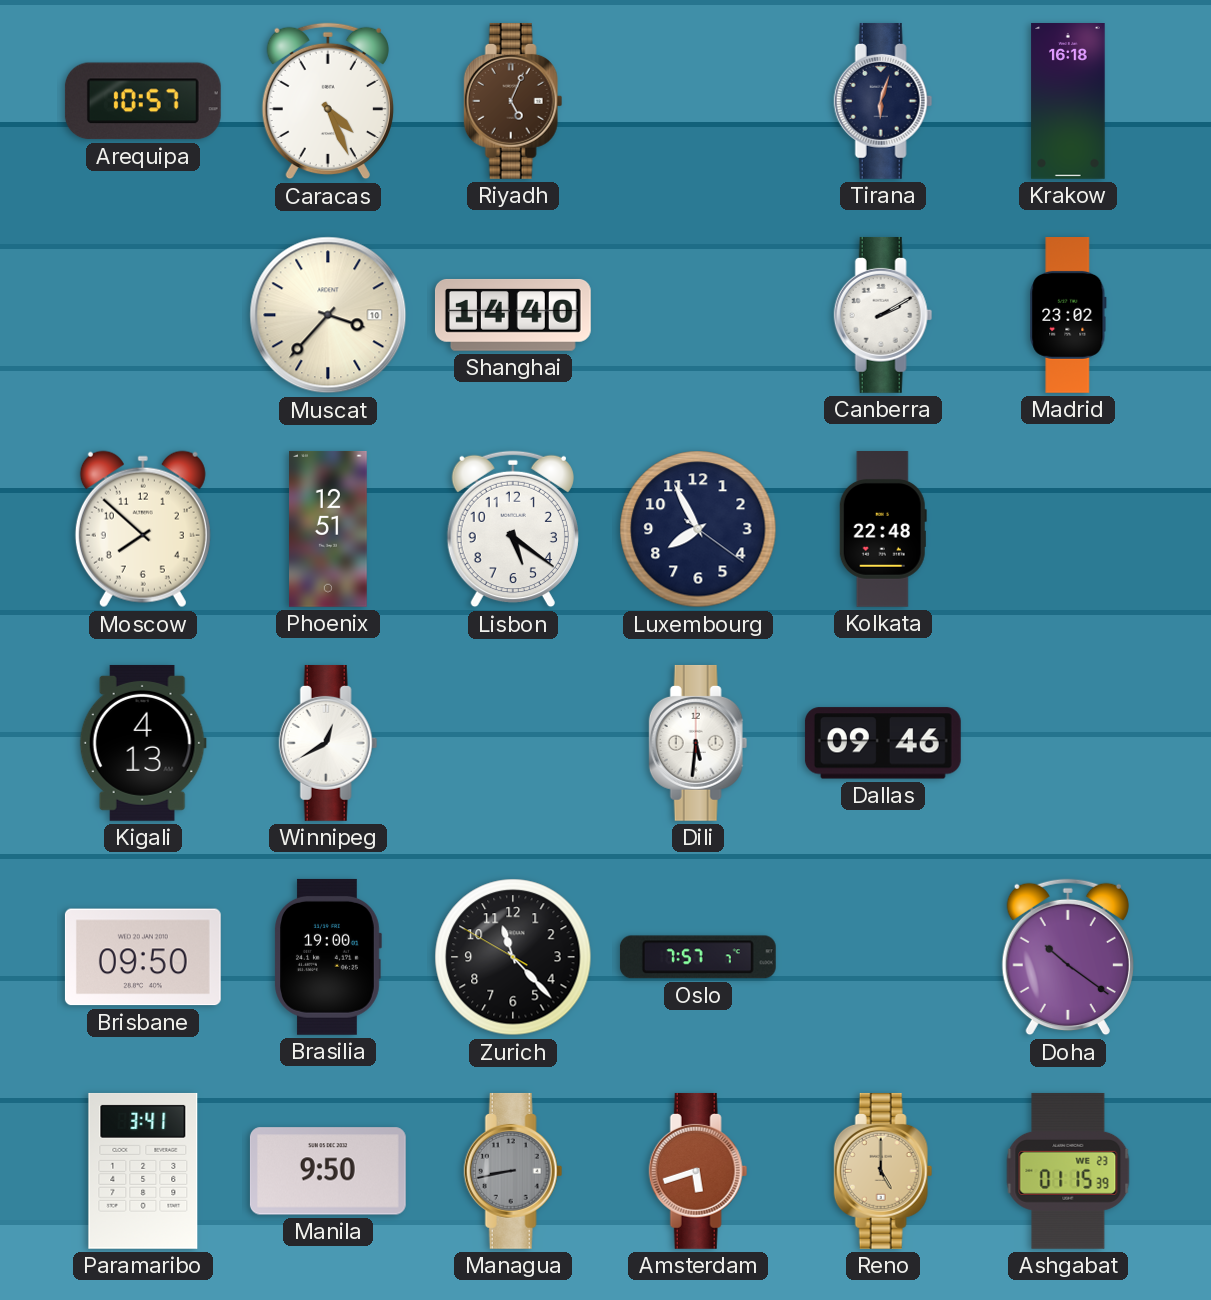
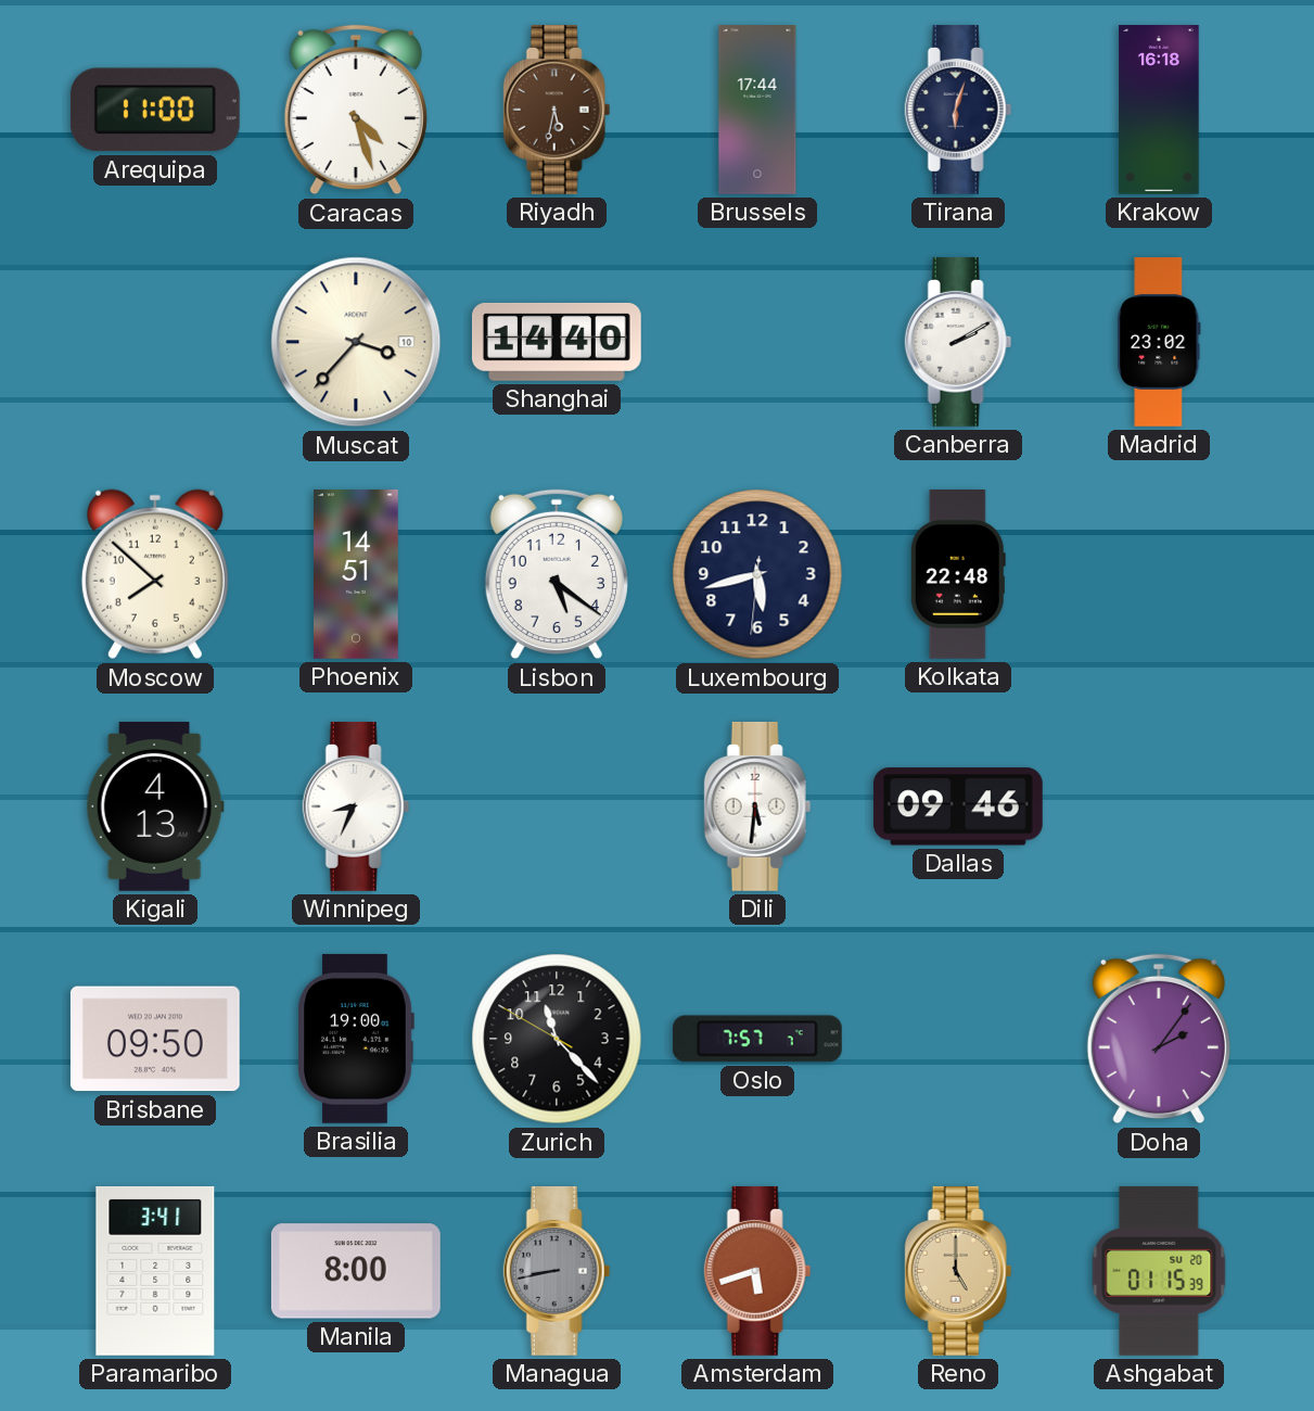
Arequipa: 10:57 -> 11:00 (155, 110)
Caracas: 4:26 -> 4:27 (356, 110)
Riyadh: 5:04 -> 5:32 (557, 110)
Brussels: none -> 17:44 (757, 111)
Phoenix: 12:51 -> 14:51 (357, 574)
Luxembourg: 7:55 -> 5:42 (757, 574)
Winnipeg: 12:40 -> 8:34 (356, 806)
Doha: 10:21 -> 2:06 (1159, 1039)
Manila: 9:50 -> 8:00 (356, 1271)
Ashgabat date: WE 23 -> SU 20 (1159, 1271)
